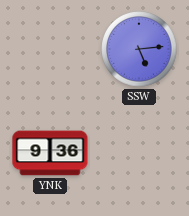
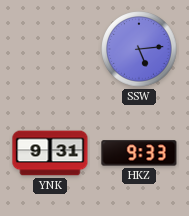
YNK: 9:36 -> 9:31 (50, 153)
HKZ: none -> 9:33 (139, 153)
